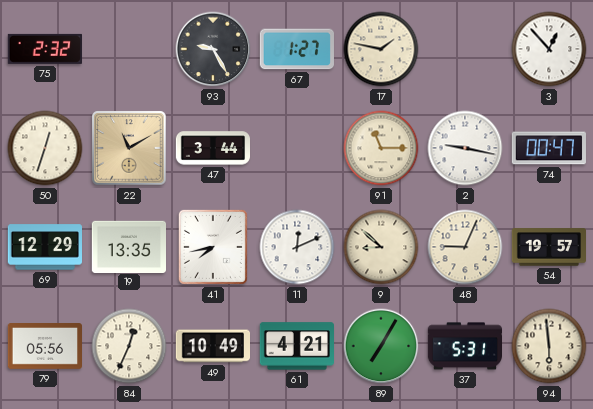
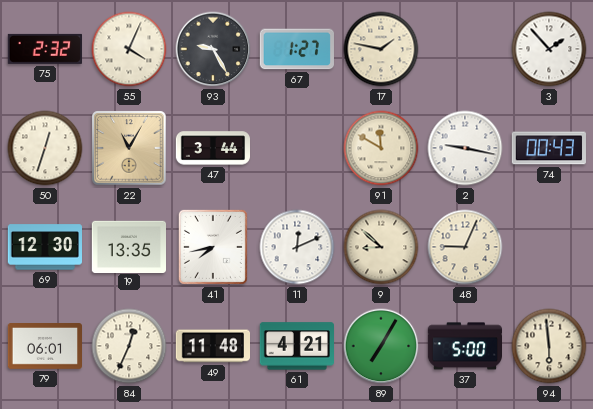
55: none -> 4:04 (129, 49)
3: 12:53 -> 1:53 (549, 49)
22: 11:10 -> 11:05 (129, 148)
91: 11:15 -> 11:50 (381, 148)
74: 00:47 -> 00:43 (549, 148)
69: 12:29 -> 12:30 (44, 247)
54: 19:57 -> none (548, 247)
79: 05:56 -> 06:01 (44, 347)
49: 10:49 -> 11:48 (212, 346)
37: 5:31 -> 5:00 (464, 346)
